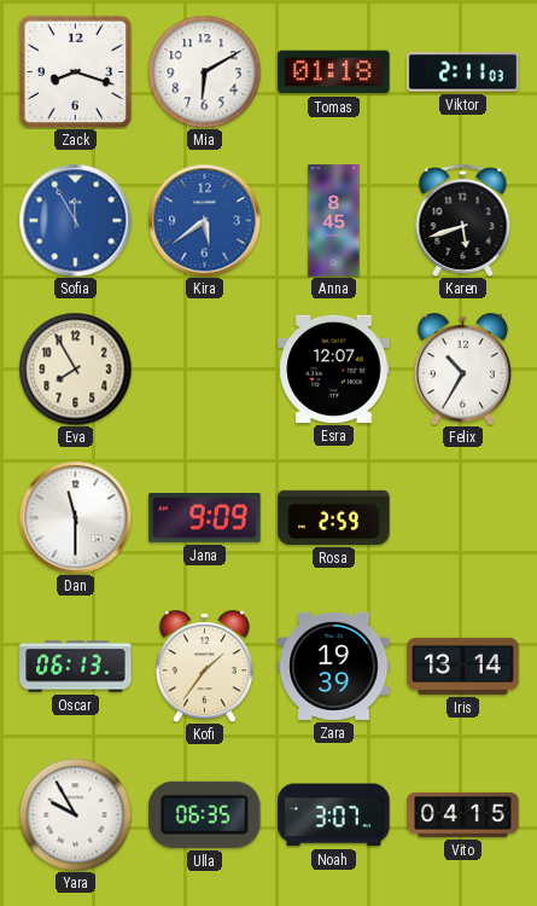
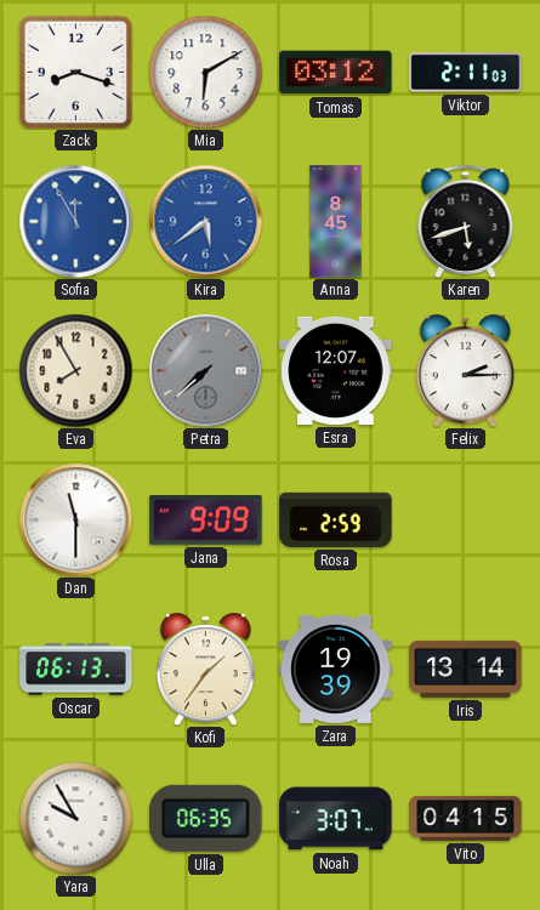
Tomas: 01:18 -> 03:12 (336, 73)
Petra: none -> 7:38 (205, 370)
Felix: 10:35 -> 2:15 (465, 370)
